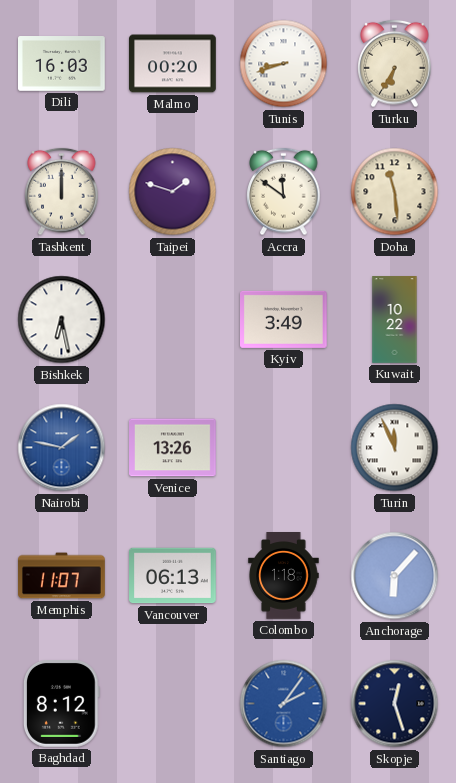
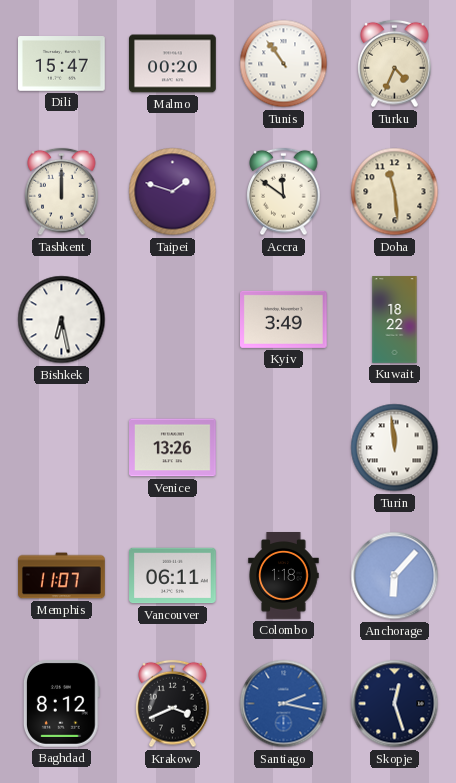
Dili: 16:03 -> 15:47 (62, 64)
Tunis: 8:42 -> 10:54 (284, 64)
Turku: 6:35 -> 4:34 (395, 64)
Kuwait: 10:22 -> 18:22 (395, 320)
Nairobi: 1:47 -> none (62, 448)
Turin: 11:56 -> 11:59 (395, 448)
Vancouver: 06:13 -> 06:11 (173, 576)
Krakow: none -> 3:41 (173, 704)
Santiago: 2:06 -> 2:17 (284, 704)
